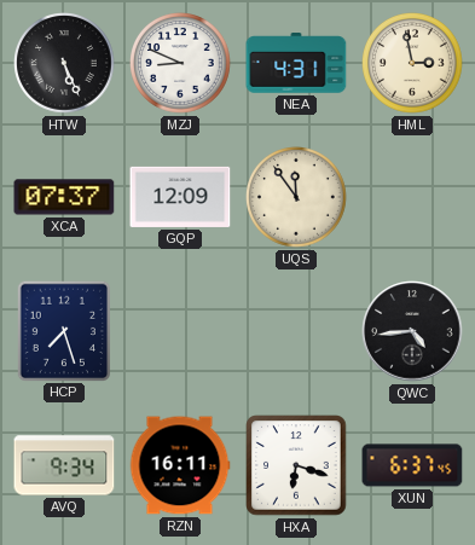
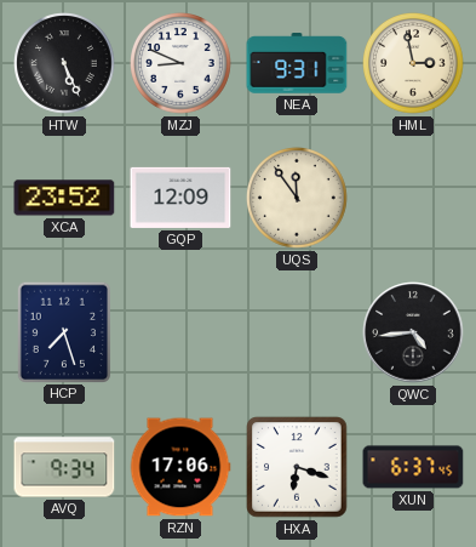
NEA: 4:31 -> 9:31 (297, 63)
XCA: 07:37 -> 23:52 (64, 198)
RZN: 16:11 -> 17:06 (180, 467)
